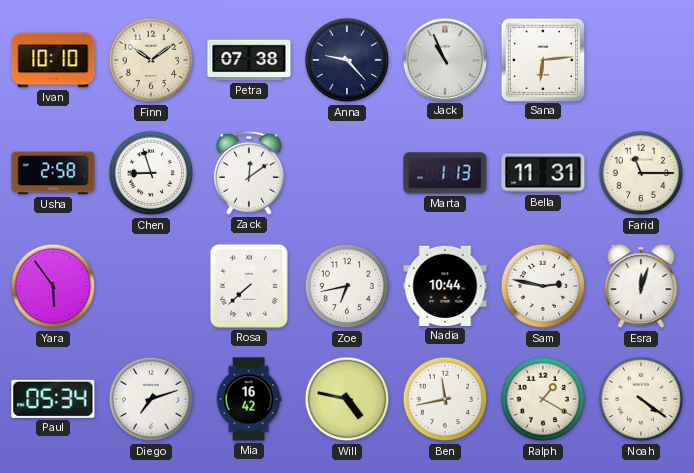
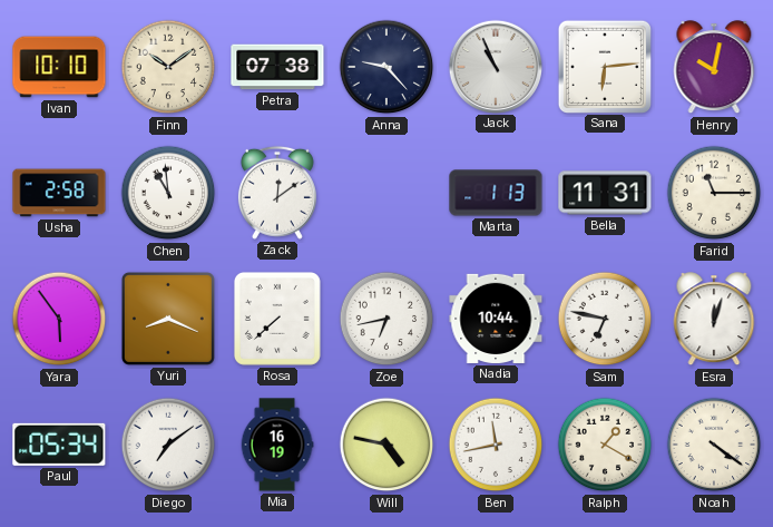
Henry: none -> 10:02 (714, 68)
Chen: 8:57 -> 10:59 (168, 193)
Yuri: none -> 8:19 (168, 319)
Sam: 2:47 -> 6:47 (605, 319)
Diego: 7:12 -> 7:09 (168, 445)
Mia: 16:42 -> 16:19 (277, 445)
